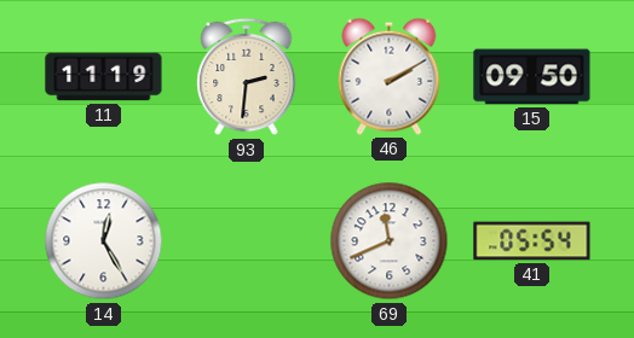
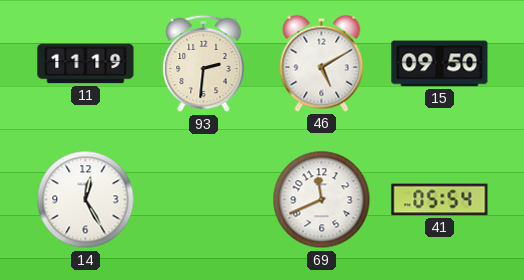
46: 2:10 -> 5:10 (322, 63)
